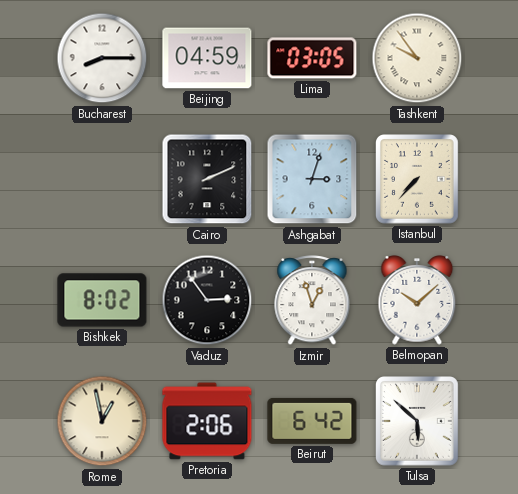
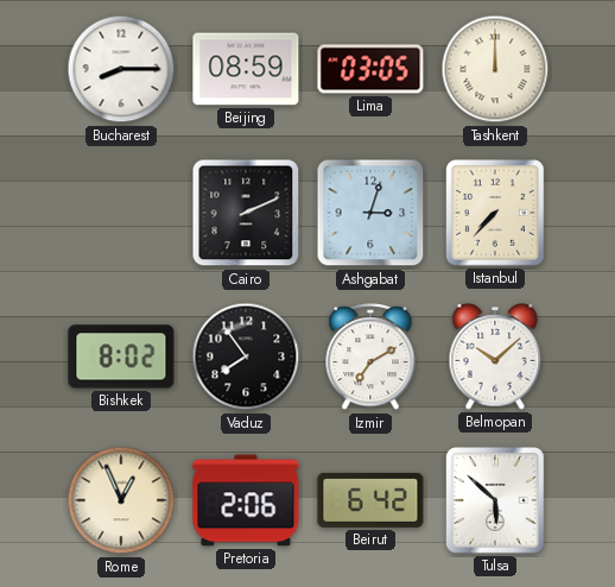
Beijing: 04:59 -> 08:59 (246, 69)
Tashkent: 9:54 -> 12:00 (495, 69)
Vaduz: 2:54 -> 7:54 (246, 356)
Izmir: 12:57 -> 7:10 (370, 358)
Rome: 12:58 -> 12:56 (121, 500)
